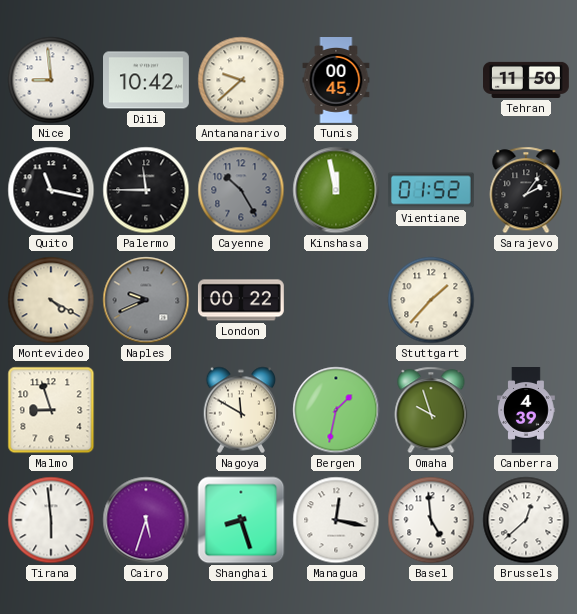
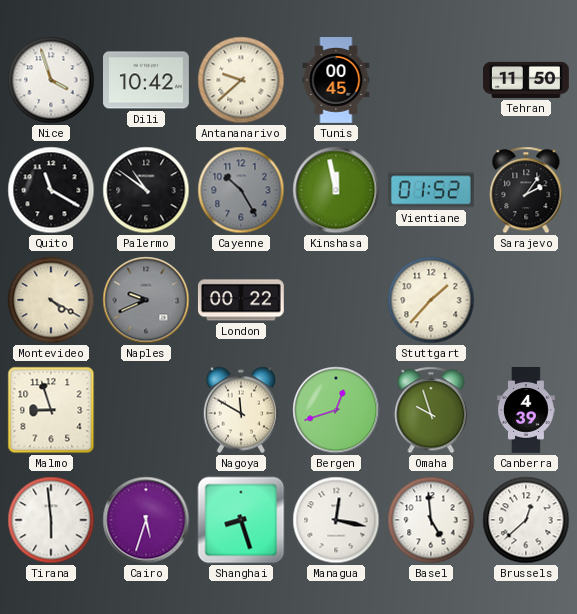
Nice: 8:59 -> 3:57 (51, 80)
Quito: 11:17 -> 11:20 (51, 190)
Palermo: 11:45 -> 10:51 (146, 190)
Bergen: 1:32 -> 12:42 (336, 410)
